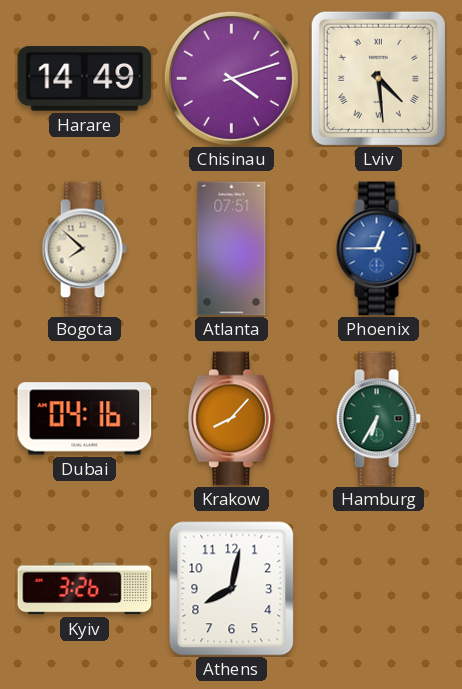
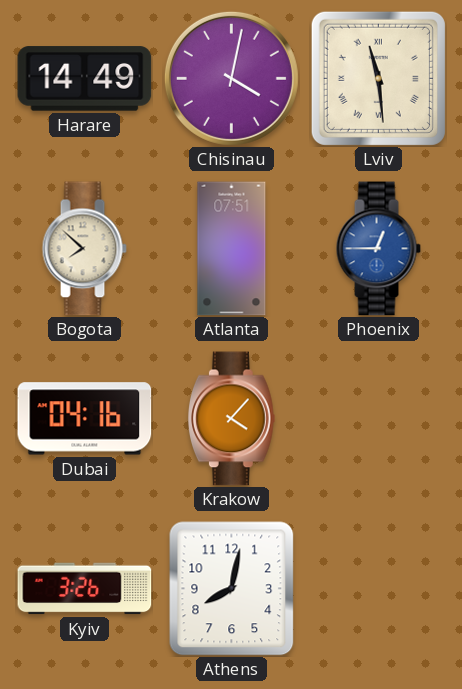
Chisinau: 4:12 -> 4:02 (231, 78)
Lviv: 4:29 -> 11:29 (378, 78)
Krakow: 8:07 -> 4:07 (231, 419)
Hamburg: 6:35 -> none (378, 419)
